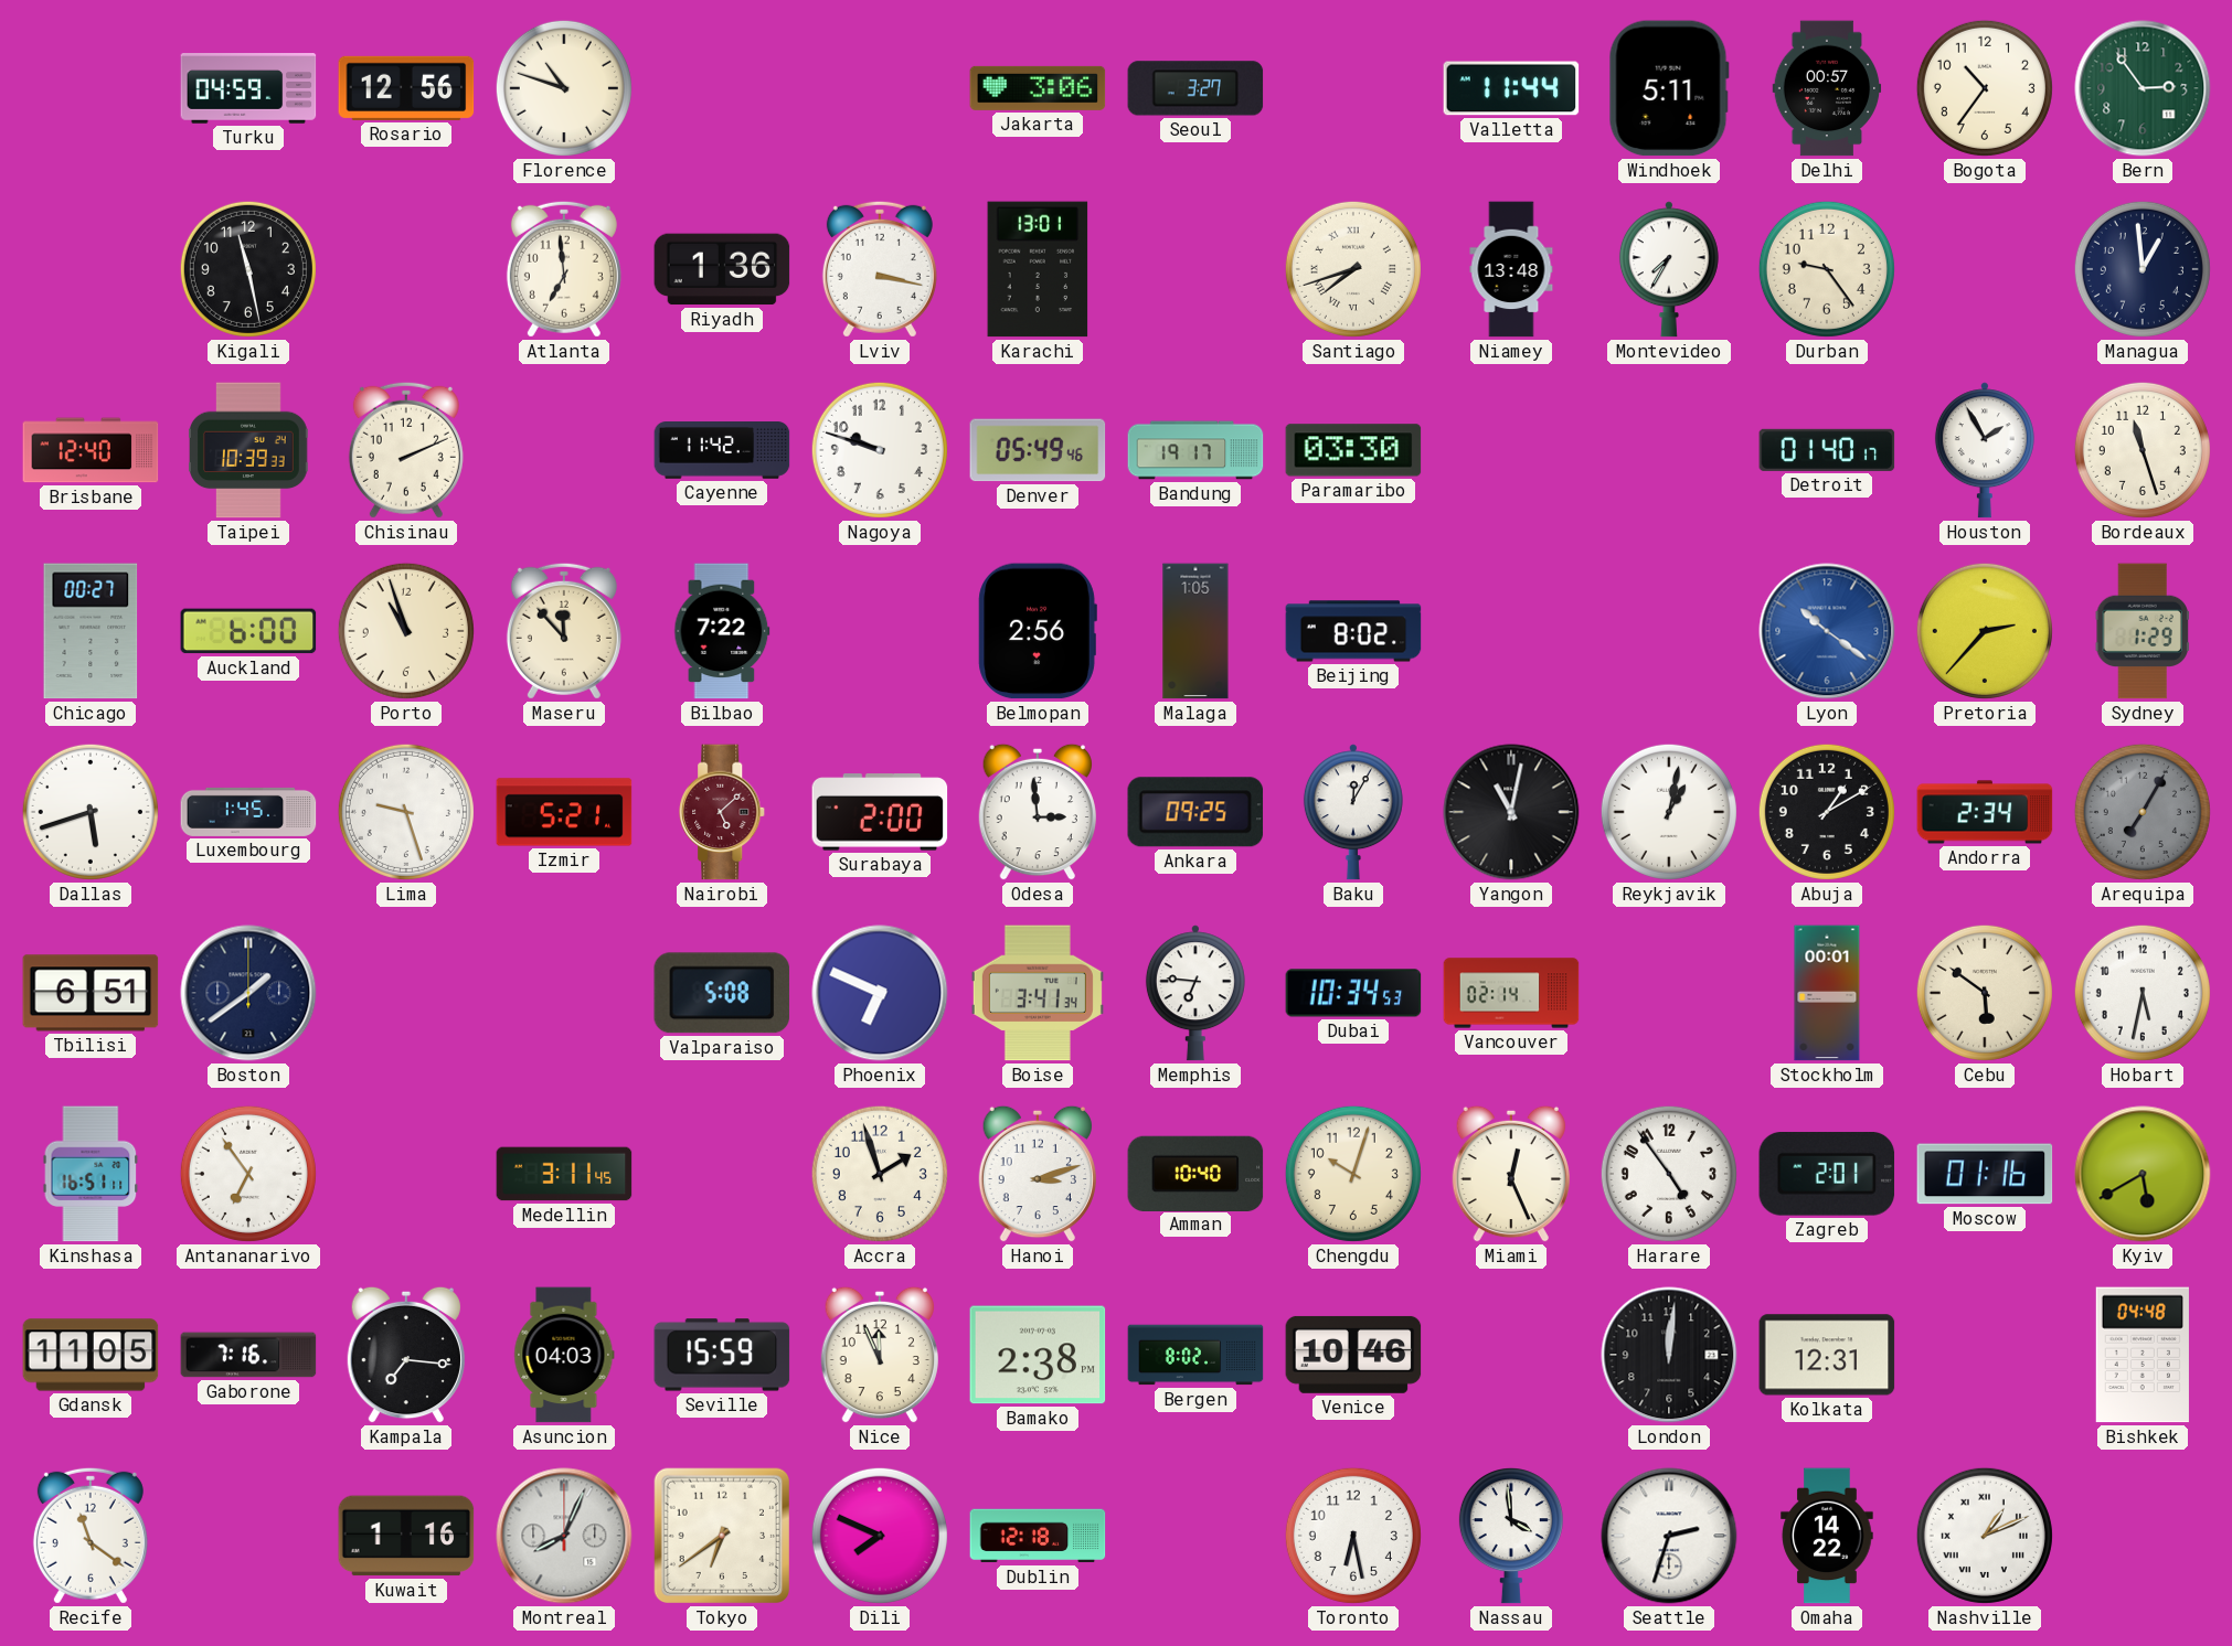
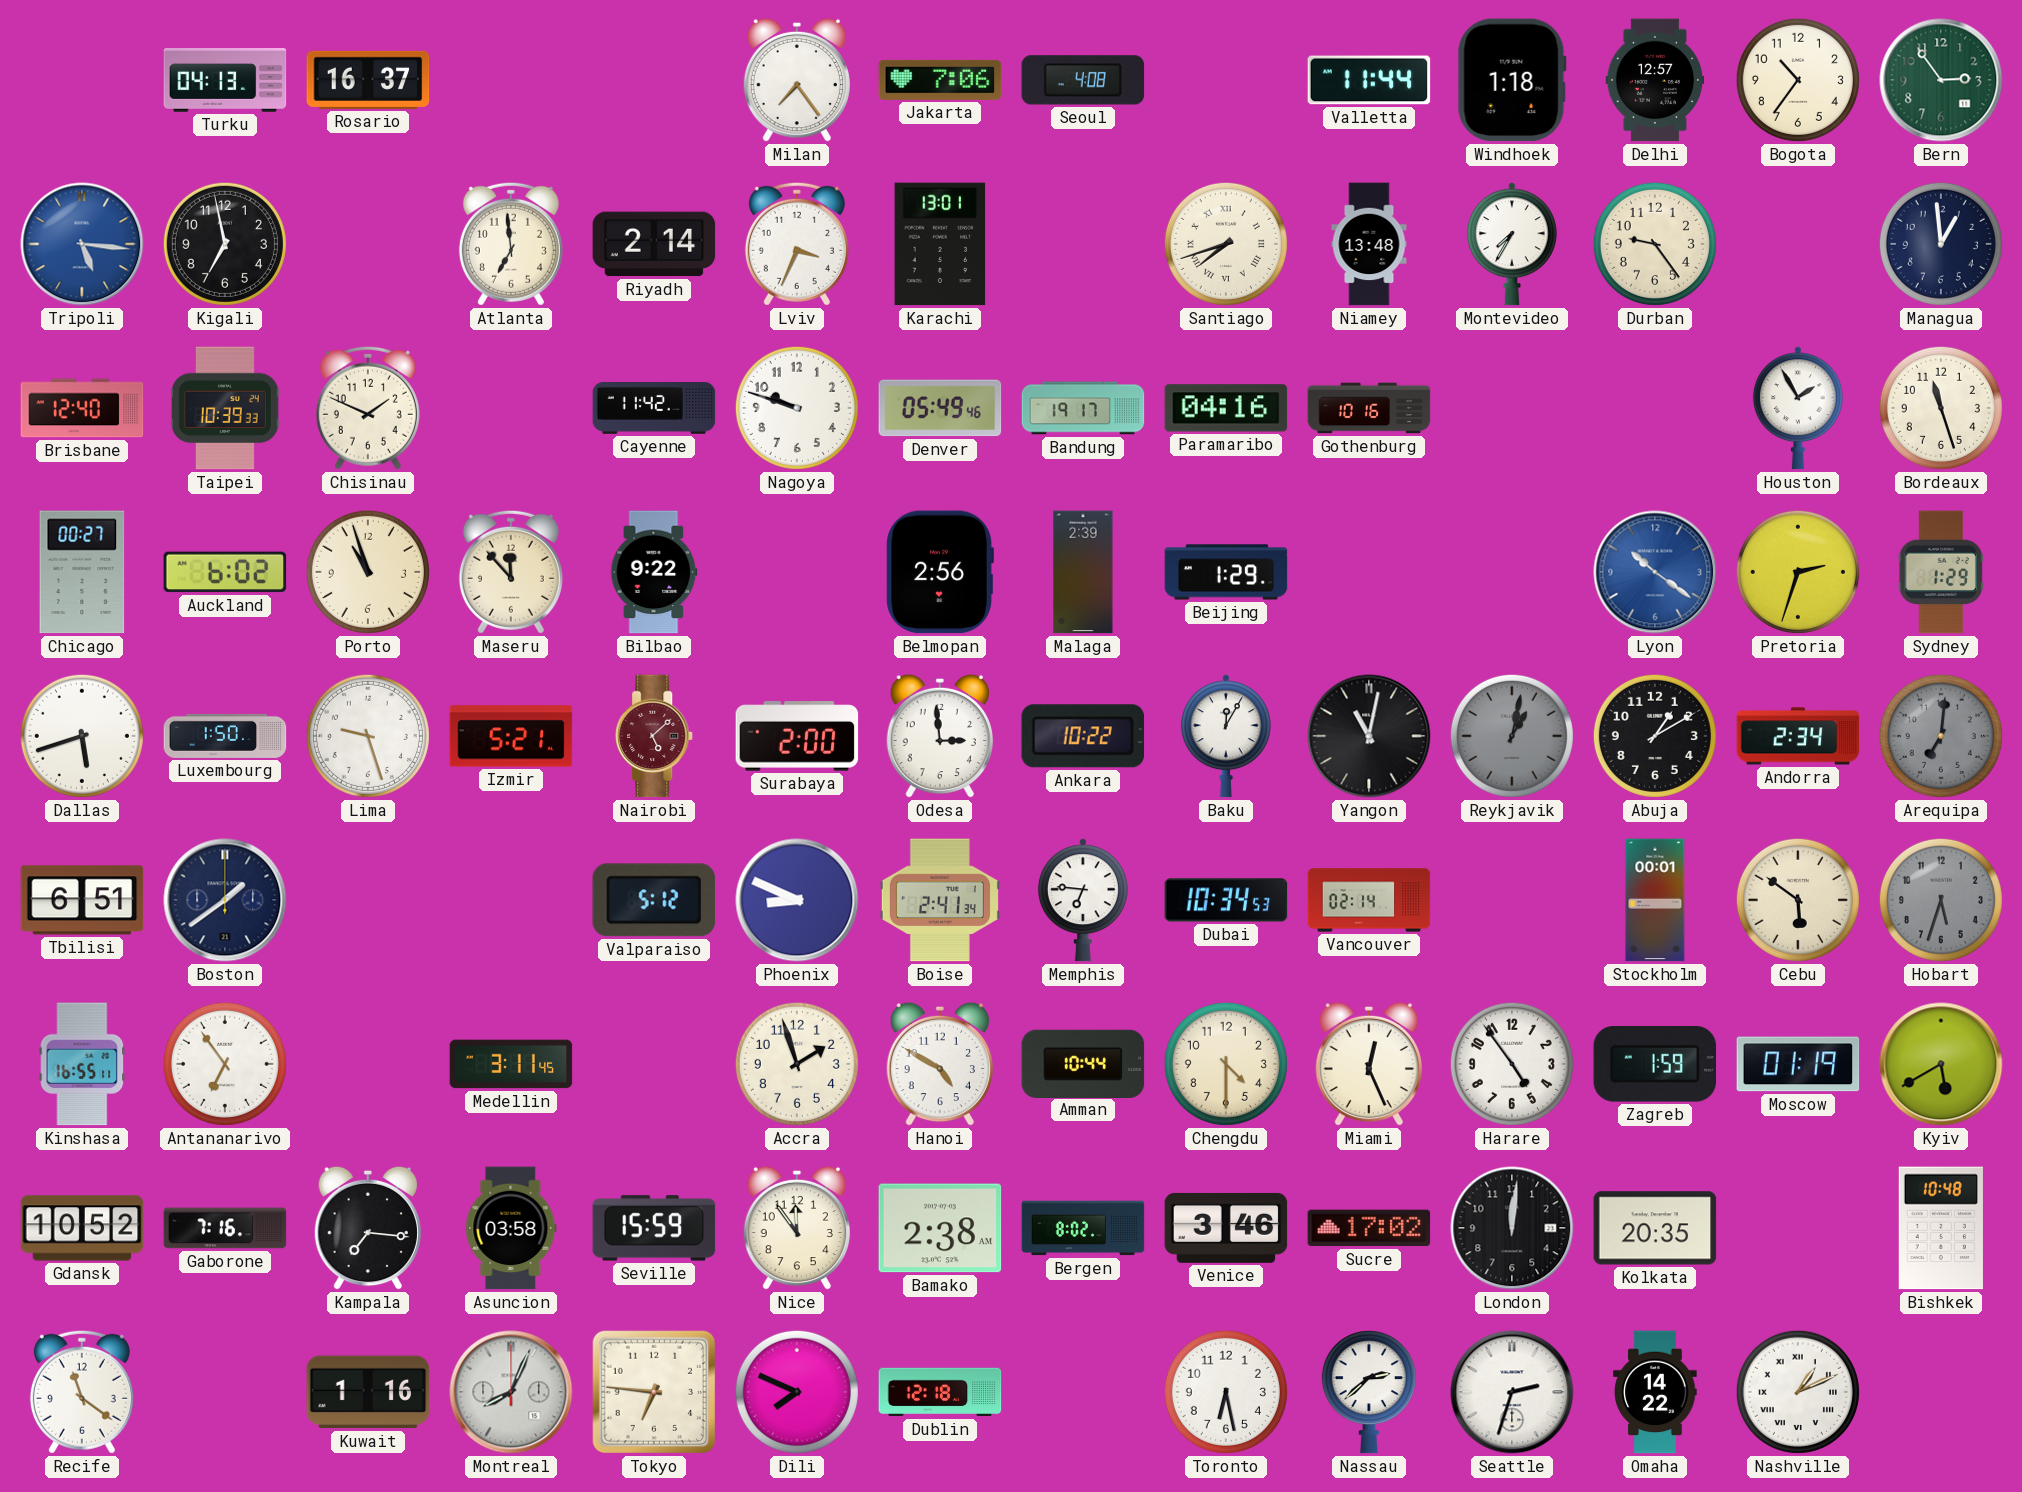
Turku: 04:59 -> 04:13 (225, 80)
Rosario: 12:56 -> 16:37 (368, 80)
Florence: 10:48 -> none (564, 88)
Milan: none -> 7:24 (797, 80)
Jakarta: 3:06 -> 7:06 (940, 80)
Seoul: 3:27 -> 4:08 (1083, 80)
Windhoek: 5:11 -> 1:18 (1512, 80)
Delhi: 00:57 -> 12:57 (1655, 80)
Tripoli: none -> 5:16 (82, 244)
Kigali: 11:28 -> 6:58 (225, 244)
Riyadh: 1:36 -> 2:14 (654, 244)
Lviv: 3:17 -> 3:34 (797, 244)
Chisinau: 2:11 -> 1:49 (368, 408)
Paramaribo: 03:30 -> 04:16 (1226, 408)
Gothenburg: none -> 10:16 (1369, 408)
Detroit: 01:40 -> none (1827, 450)
Auckland: 6:00 -> 6:02 (225, 572)
Bilbao: 7:22 -> 9:22 (654, 572)
Malaga: 1:05 -> 2:39 (1083, 572)
Beijing: 8:02 -> 1:29 (1226, 572)
Pretoria: 2:37 -> 2:33 (1798, 572)
Luxembourg: 1:45 -> 1:50 (225, 736)
Ankara: 09:25 -> 10:22 (1083, 736)
Reykjavik dial: white -> grey (1512, 736)
Arequipa: 7:05 -> 7:01 (1941, 736)
Valparaiso: 5:08 -> 5:12 (654, 900)
Phoenix: 6:49 -> 8:49 (797, 900)
Boise: 3:41 -> 2:41 (940, 900)
Hobart: 5:32 -> 5:33 (1941, 900)
Hobart dial: white -> grey (1941, 900)
Kinshasa: 16:51 -> 16:55 (82, 1064)
Hanoi: 3:12 -> 4:50 (940, 1064)
Amman: 10:40 -> 10:44 (1083, 1063)
Chengdu: 10:03 -> 4:30 (1226, 1064)
Zagreb: 2:01 -> 1:59 (1655, 1065)
Moscow: 01:16 -> 01:19 (1798, 1064)
Gdansk: 11:05 -> 10:52 (82, 1228)
Asuncion: 04:03 -> 03:58 (511, 1228)
Nice: 11:56 -> 11:54 (797, 1228)
Bamako: 2:38 PM -> 2:38 AM (940, 1228)
Venice: 10:46 -> 3:46 (1226, 1228)
Sucre: none -> 17:02 (1369, 1228)
Kolkata: 12:31 -> 20:35 (1655, 1228)
Bishkek: 04:48 -> 10:48 (1941, 1228)
Tokyo: 6:39 -> 6:46 (654, 1392)
Nassau: 3:59 -> 2:38 (1369, 1392)
